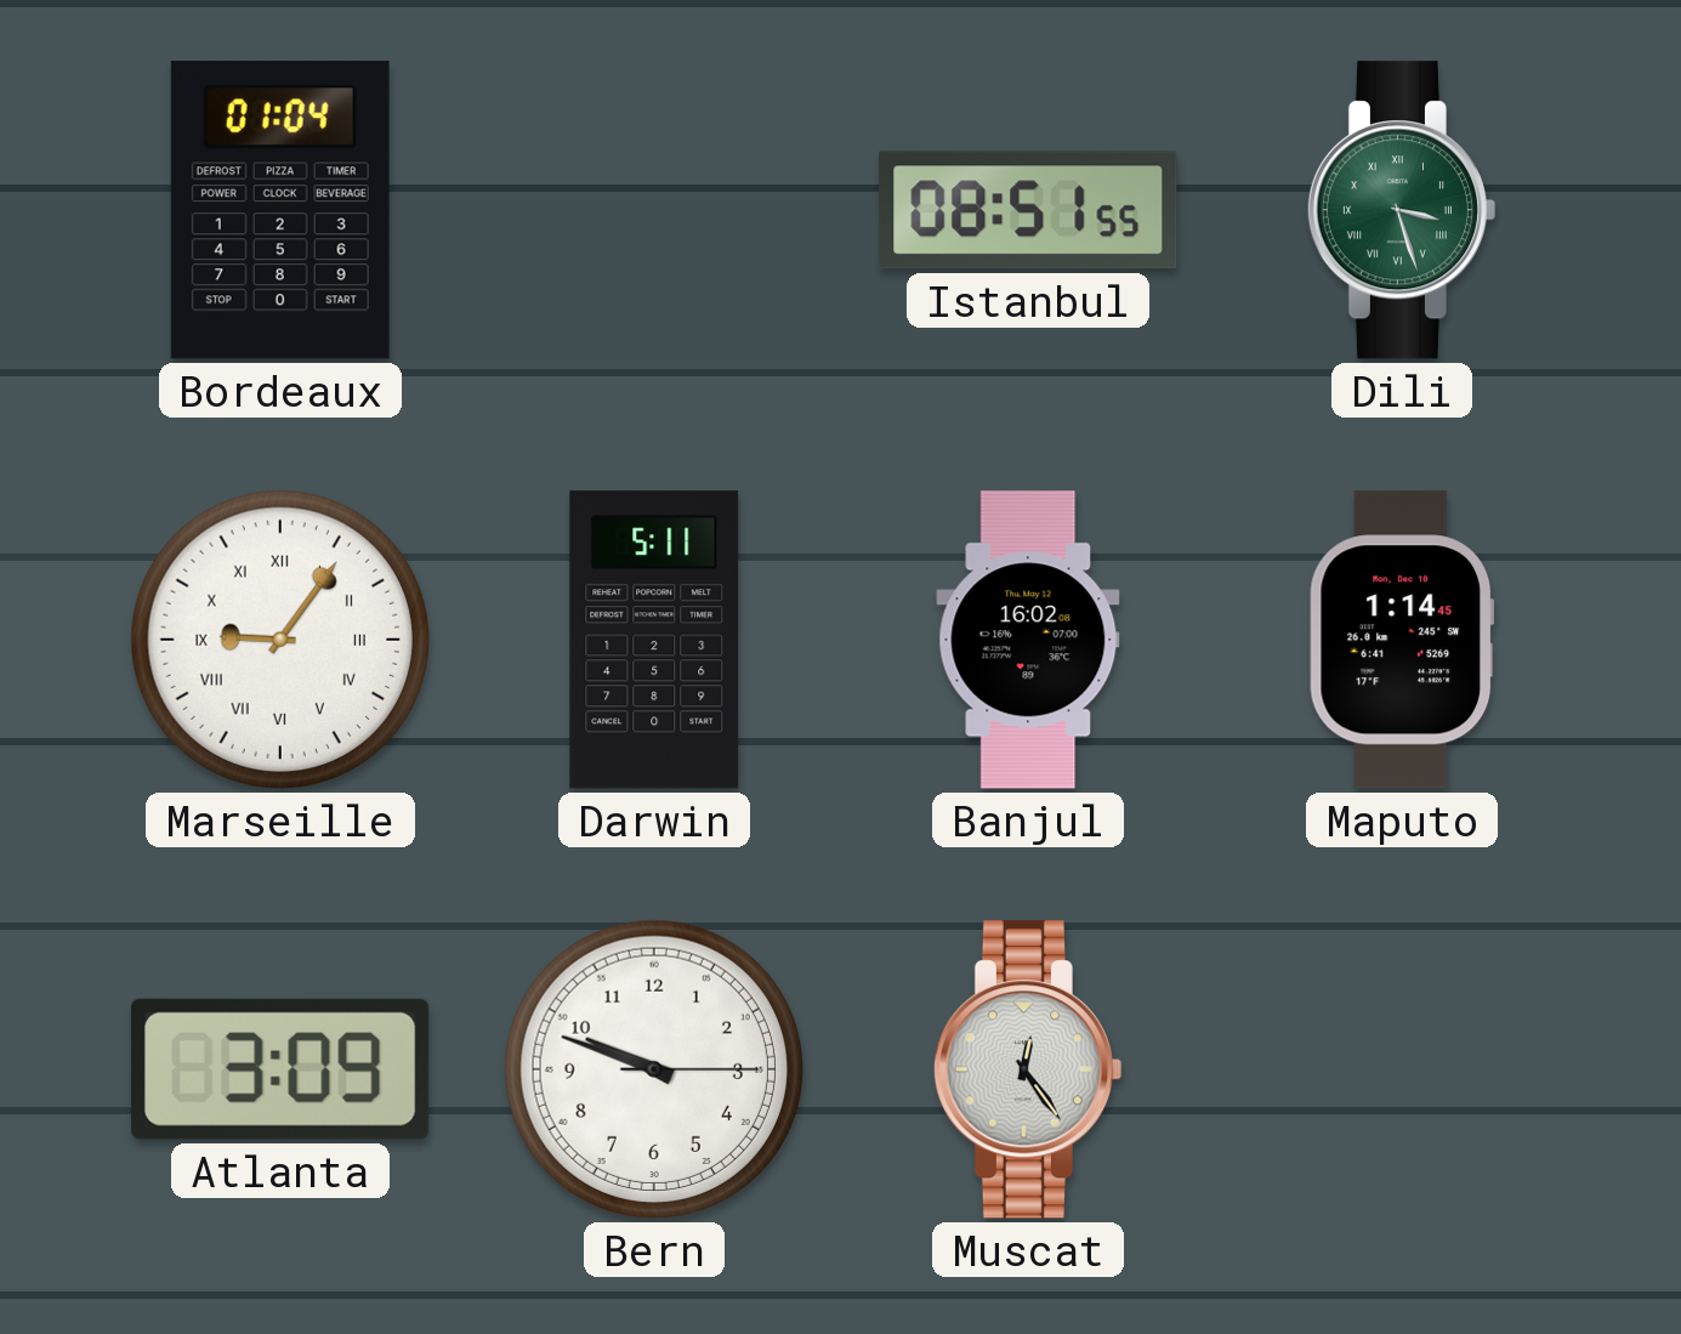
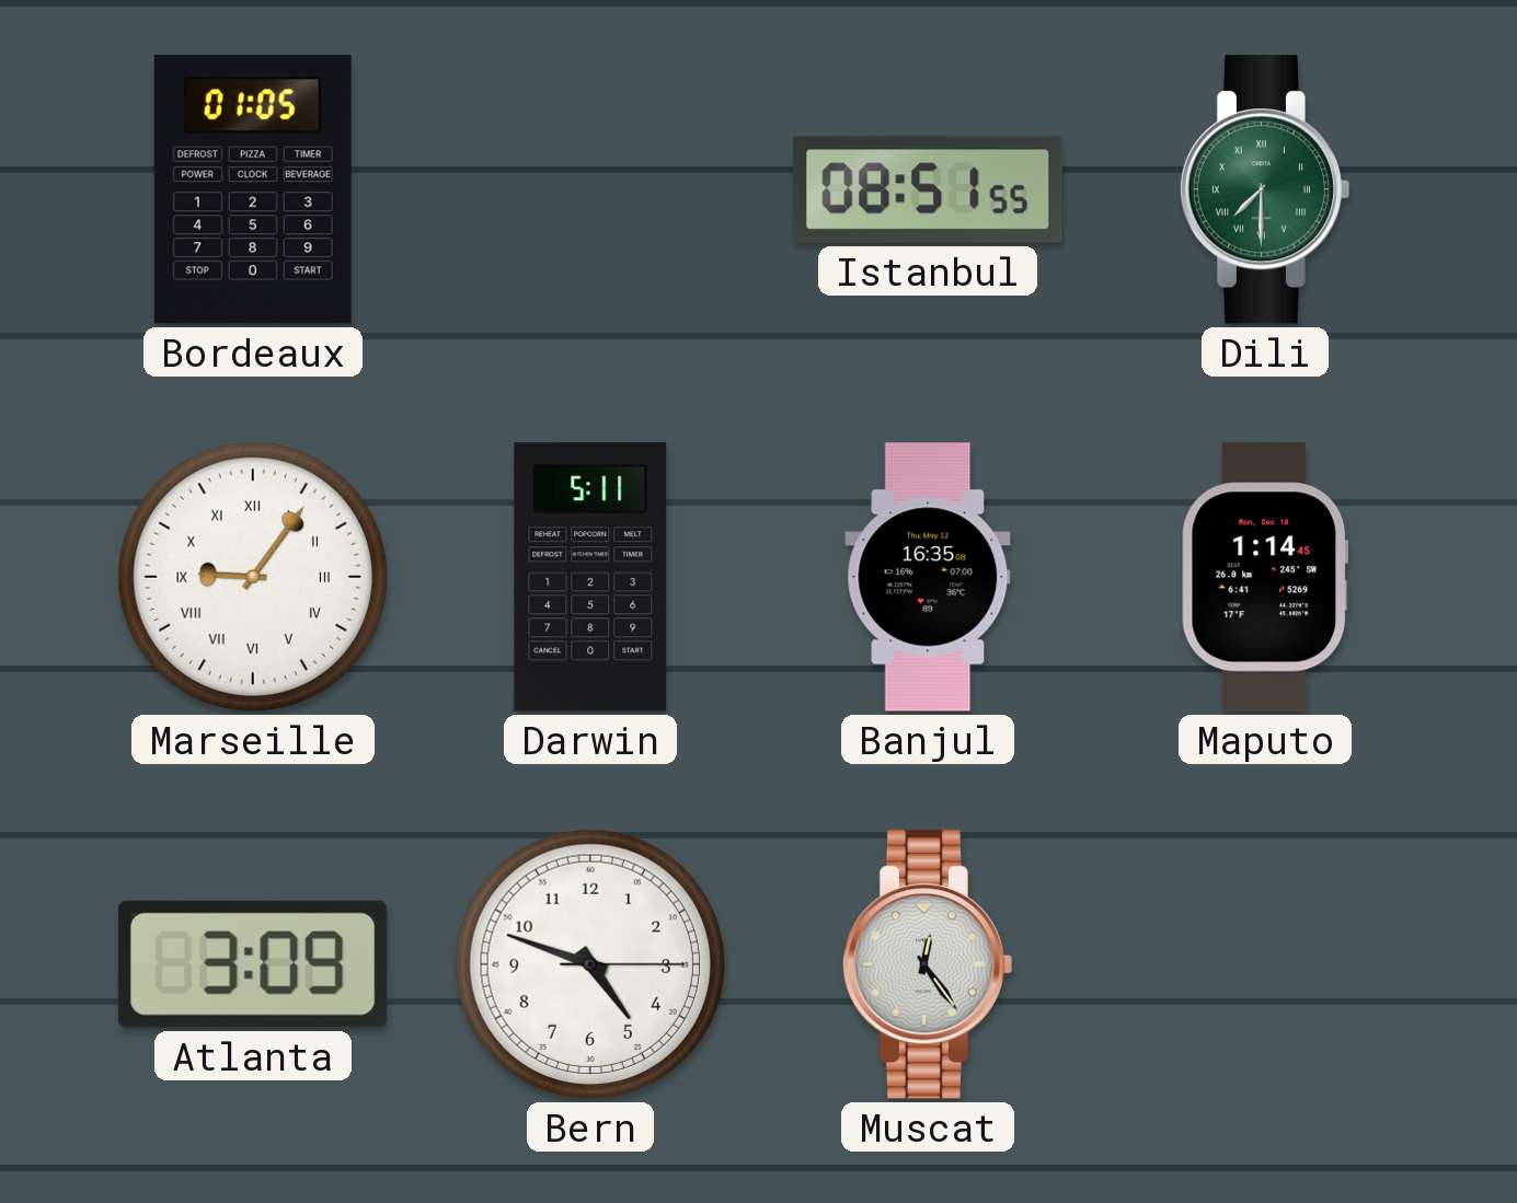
Bordeaux: 01:04 -> 01:05 (253, 189)
Dili: 3:27 -> 7:30 (1264, 189)
Banjul: 16:02 -> 16:35 (928, 577)
Bern: 9:48 -> 4:48 (590, 964)
